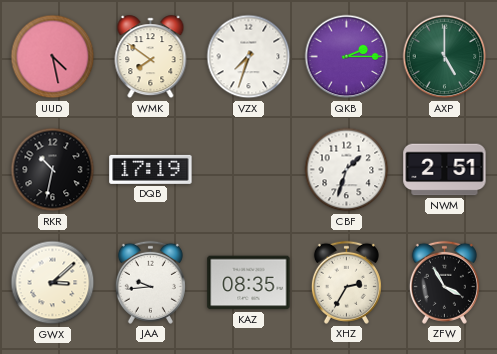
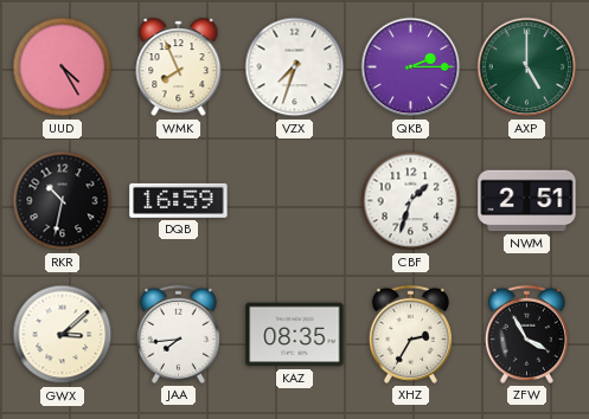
UUD: 4:28 -> 4:25 (63, 67)
WMK: 7:51 -> 7:56 (179, 67)
DQB: 17:19 -> 16:59 (179, 200)
JAA: 9:44 -> 7:44 (178, 334)
